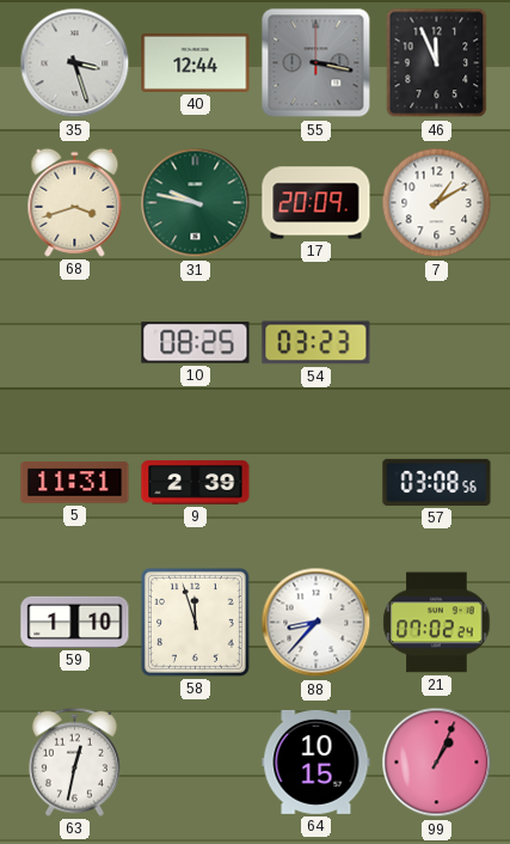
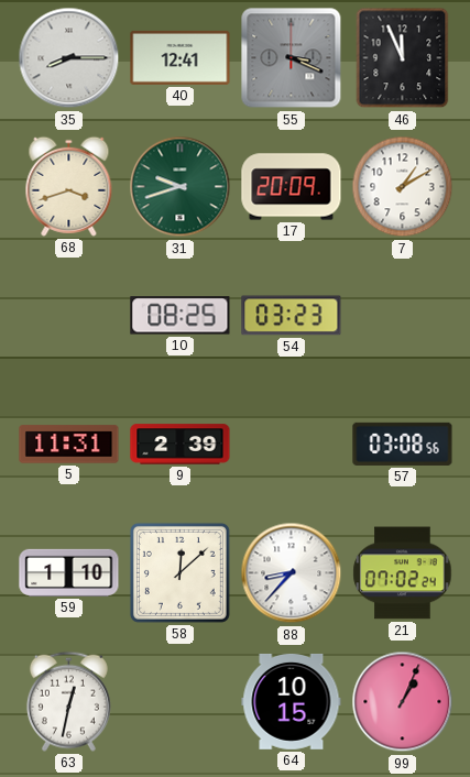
35: 3:27 -> 8:15 (69, 58)
40: 12:44 -> 12:41 (181, 57)
55: 3:17 -> 3:19 (292, 58)
31: 9:47 -> 9:42 (181, 187)
58: 11:57 -> 12:08 (179, 572)
